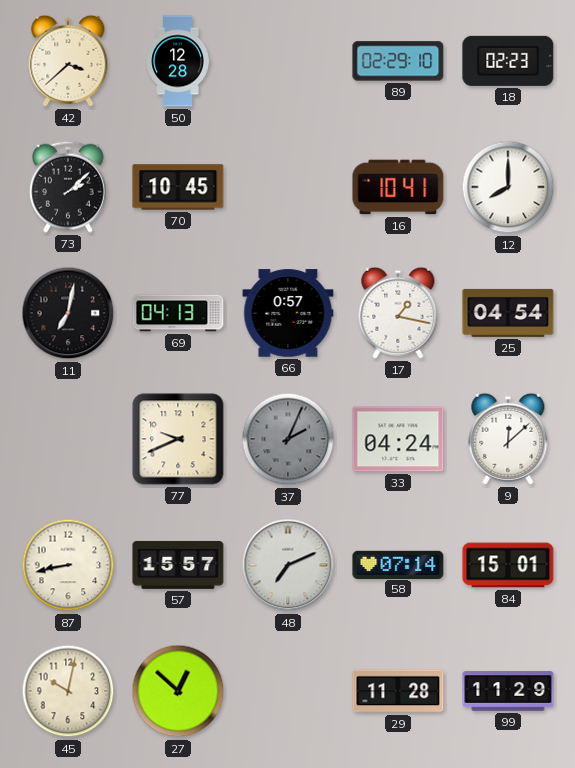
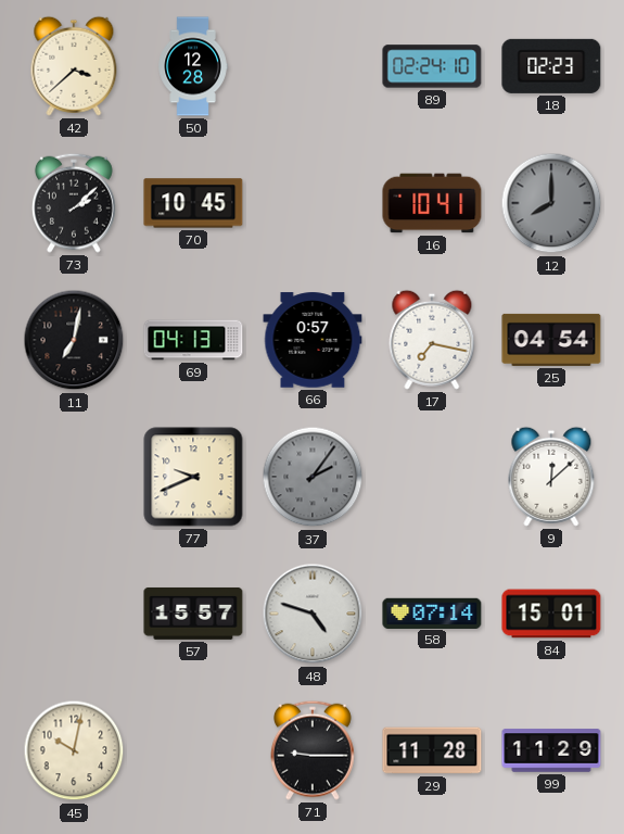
89: 02:29 -> 02:24 (432, 66)
12 dial: white -> grey (551, 203)
17: 1:17 -> 7:17 (432, 340)
37: 2:04 -> 2:06 (313, 477)
33: 04:24 -> none (398, 439)
87: 8:43 -> none (68, 565)
48: 7:11 -> 4:48 (313, 614)
27: 12:52 -> none (178, 691)
71: none -> 9:15 (313, 750)
